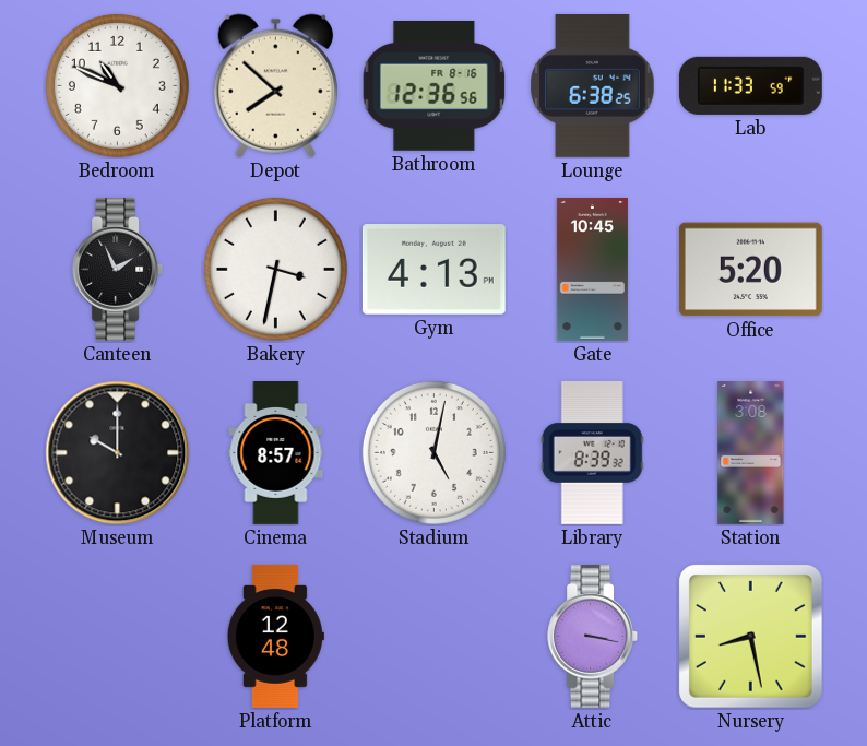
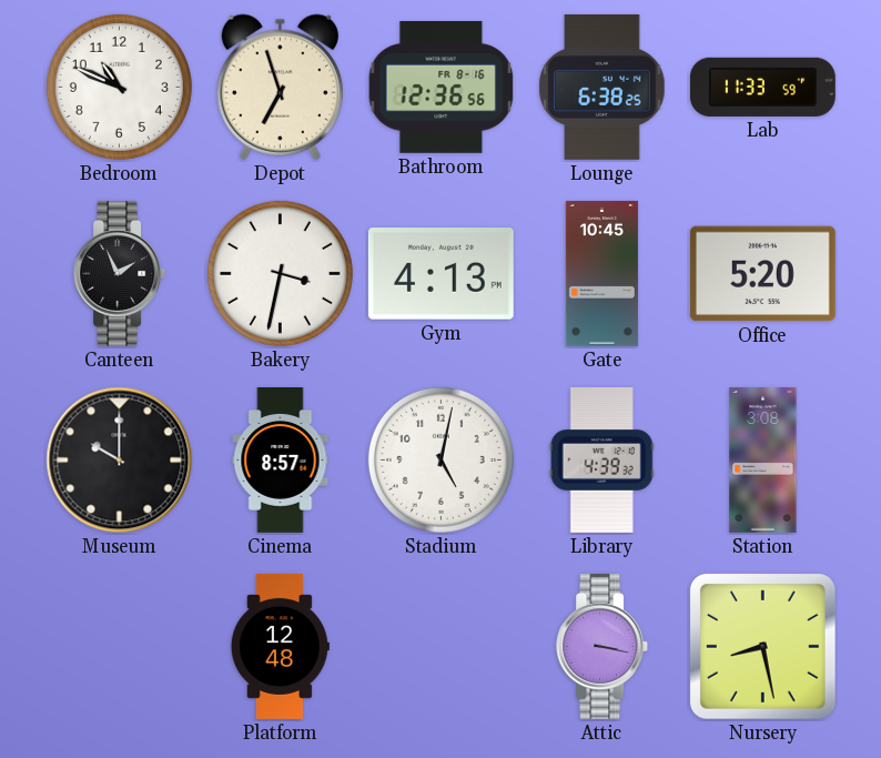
Depot: 7:52 -> 6:57 (280, 87)
Library: 8:39 -> 4:39 (601, 459)
